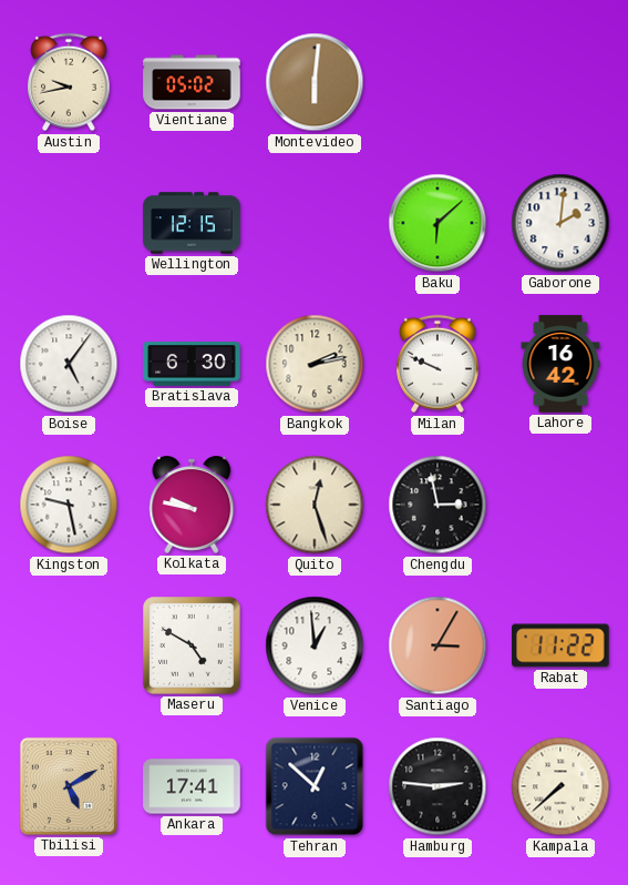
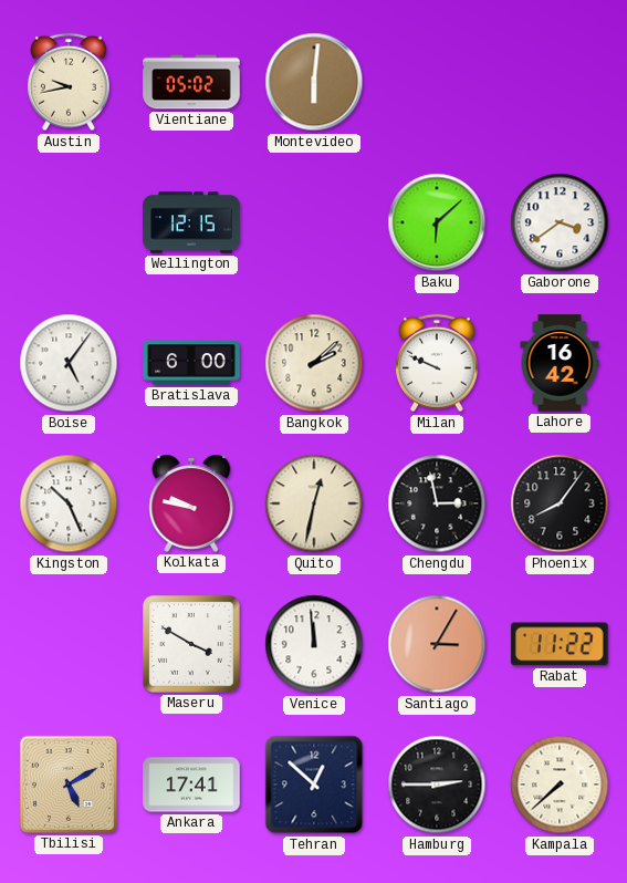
Gaborone: 2:01 -> 3:39 (560, 222)
Bratislava: 6:30 -> 6:00 (191, 363)
Bangkok: 2:13 -> 2:08 (314, 363)
Kingston: 9:28 -> 10:26 (69, 503)
Quito: 12:27 -> 12:32 (314, 503)
Phoenix: none -> 8:06 (560, 503)
Maseru: 4:50 -> 3:50 (192, 645)
Venice: 12:59 -> 11:59 (314, 644)
Hamburg: 2:46 -> 2:45 (437, 785)
